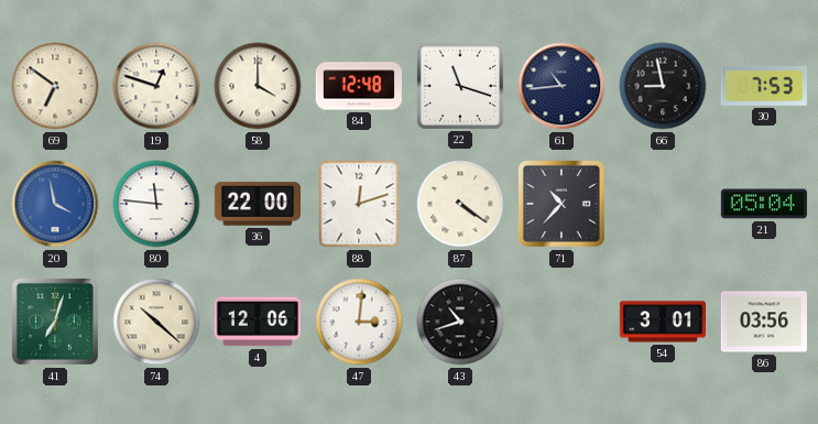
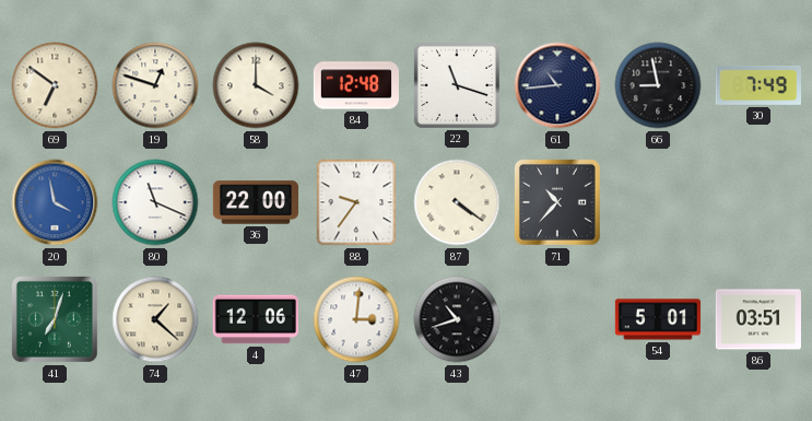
30: 7:53 -> 7:49 (758, 85)
80: 11:46 -> 11:19 (155, 202)
88: 12:12 -> 9:36 (356, 202)
21: 05:04 -> none (764, 204)
74: 10:22 -> 1:22 (155, 319)
54: 3:01 -> 5:01 (657, 319)
86: 03:56 -> 03:51 (758, 319)
